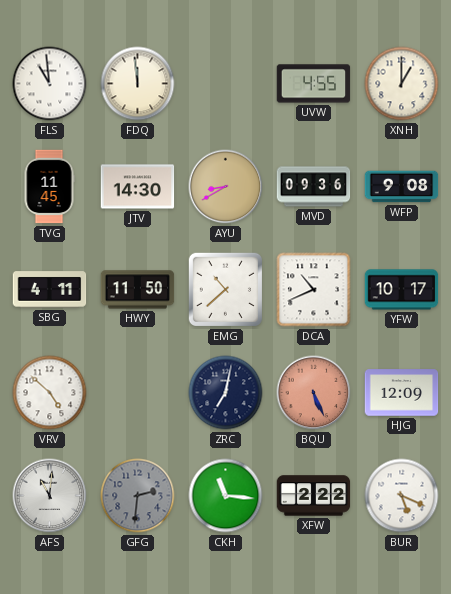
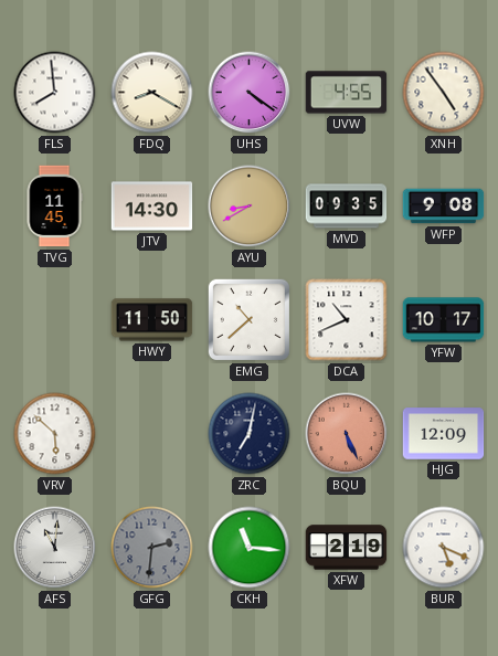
FLS: 10:59 -> 7:59 (55, 93)
FDQ: 11:59 -> 8:20 (152, 93)
UHS: none -> 4:21 (250, 93)
XNH: 1:00 -> 4:54 (444, 93)
MVD: 09:36 -> 09:35 (347, 207)
SBG: 4:11 -> none (50, 290)
VRV: 4:52 -> 5:52 (55, 434)
XFW: 2:22 -> 2:19 (347, 548)
